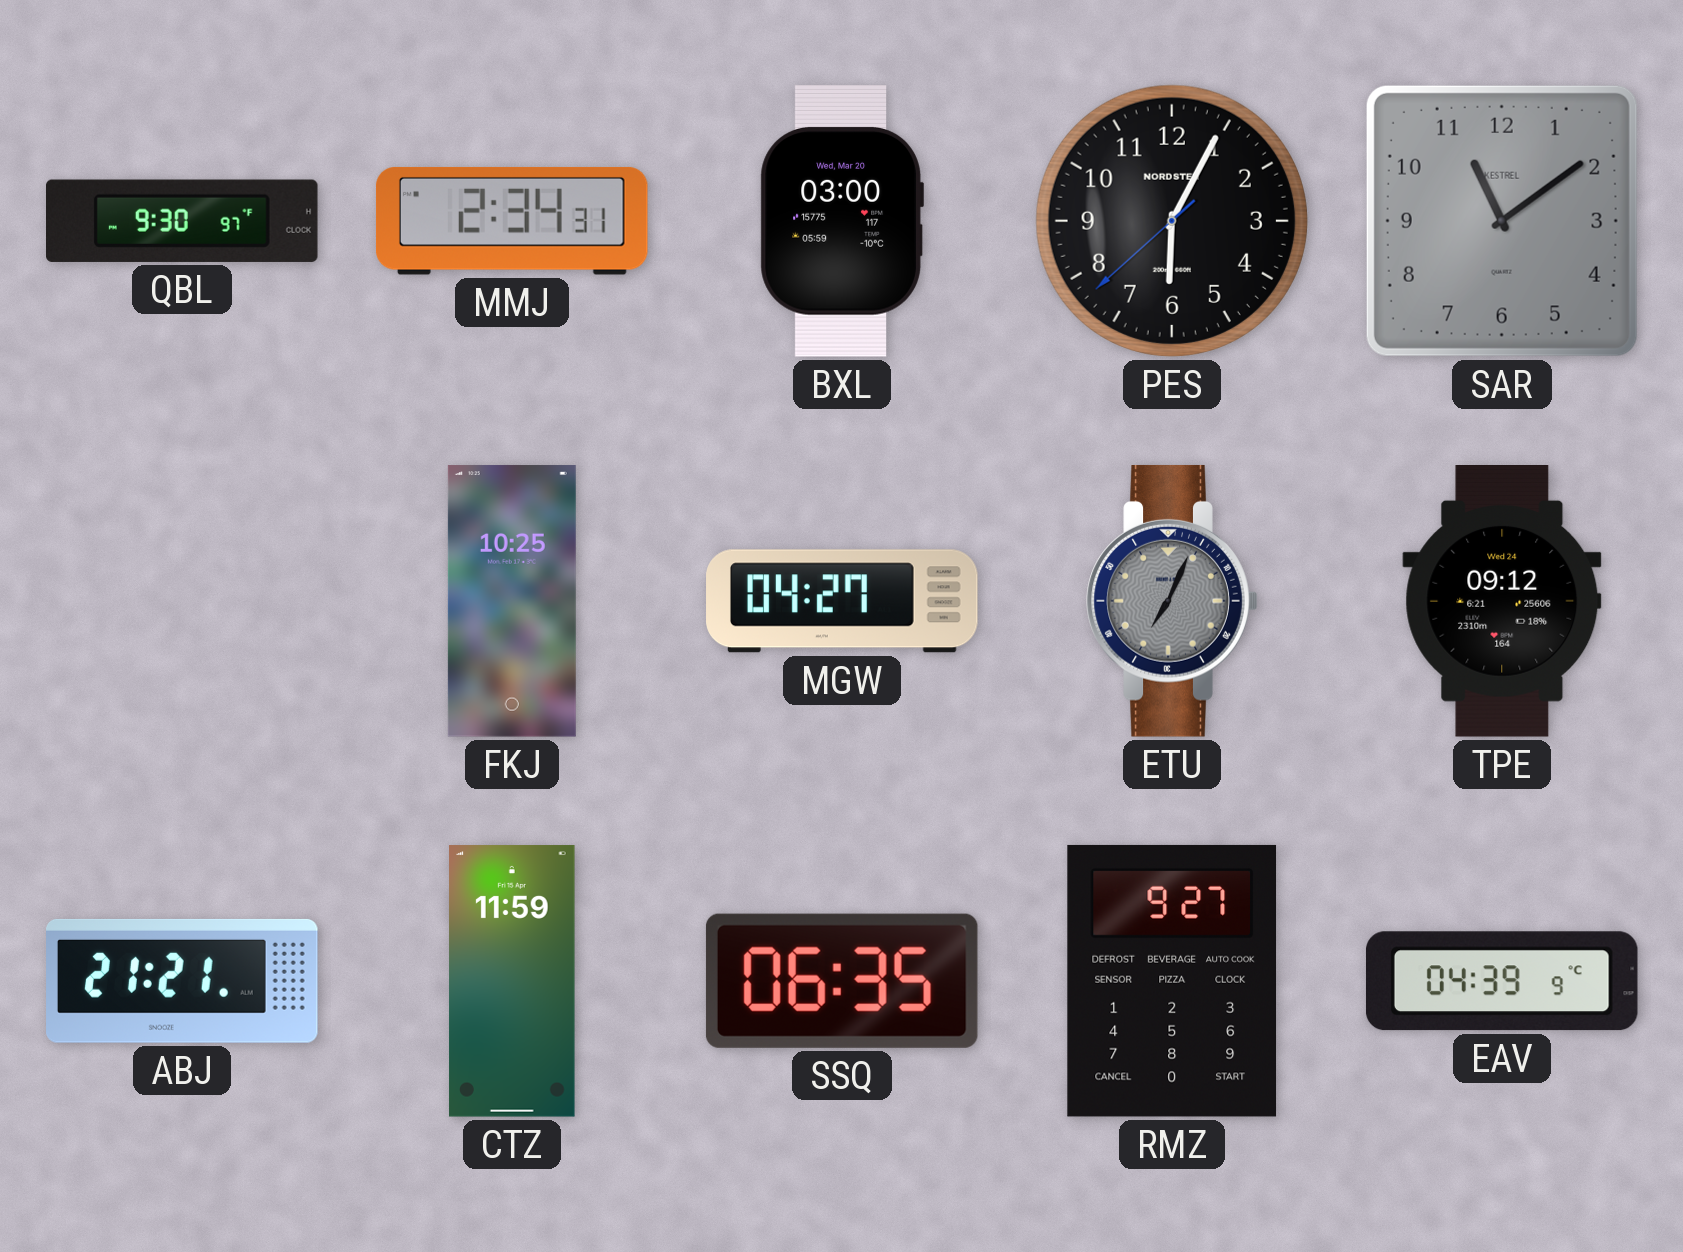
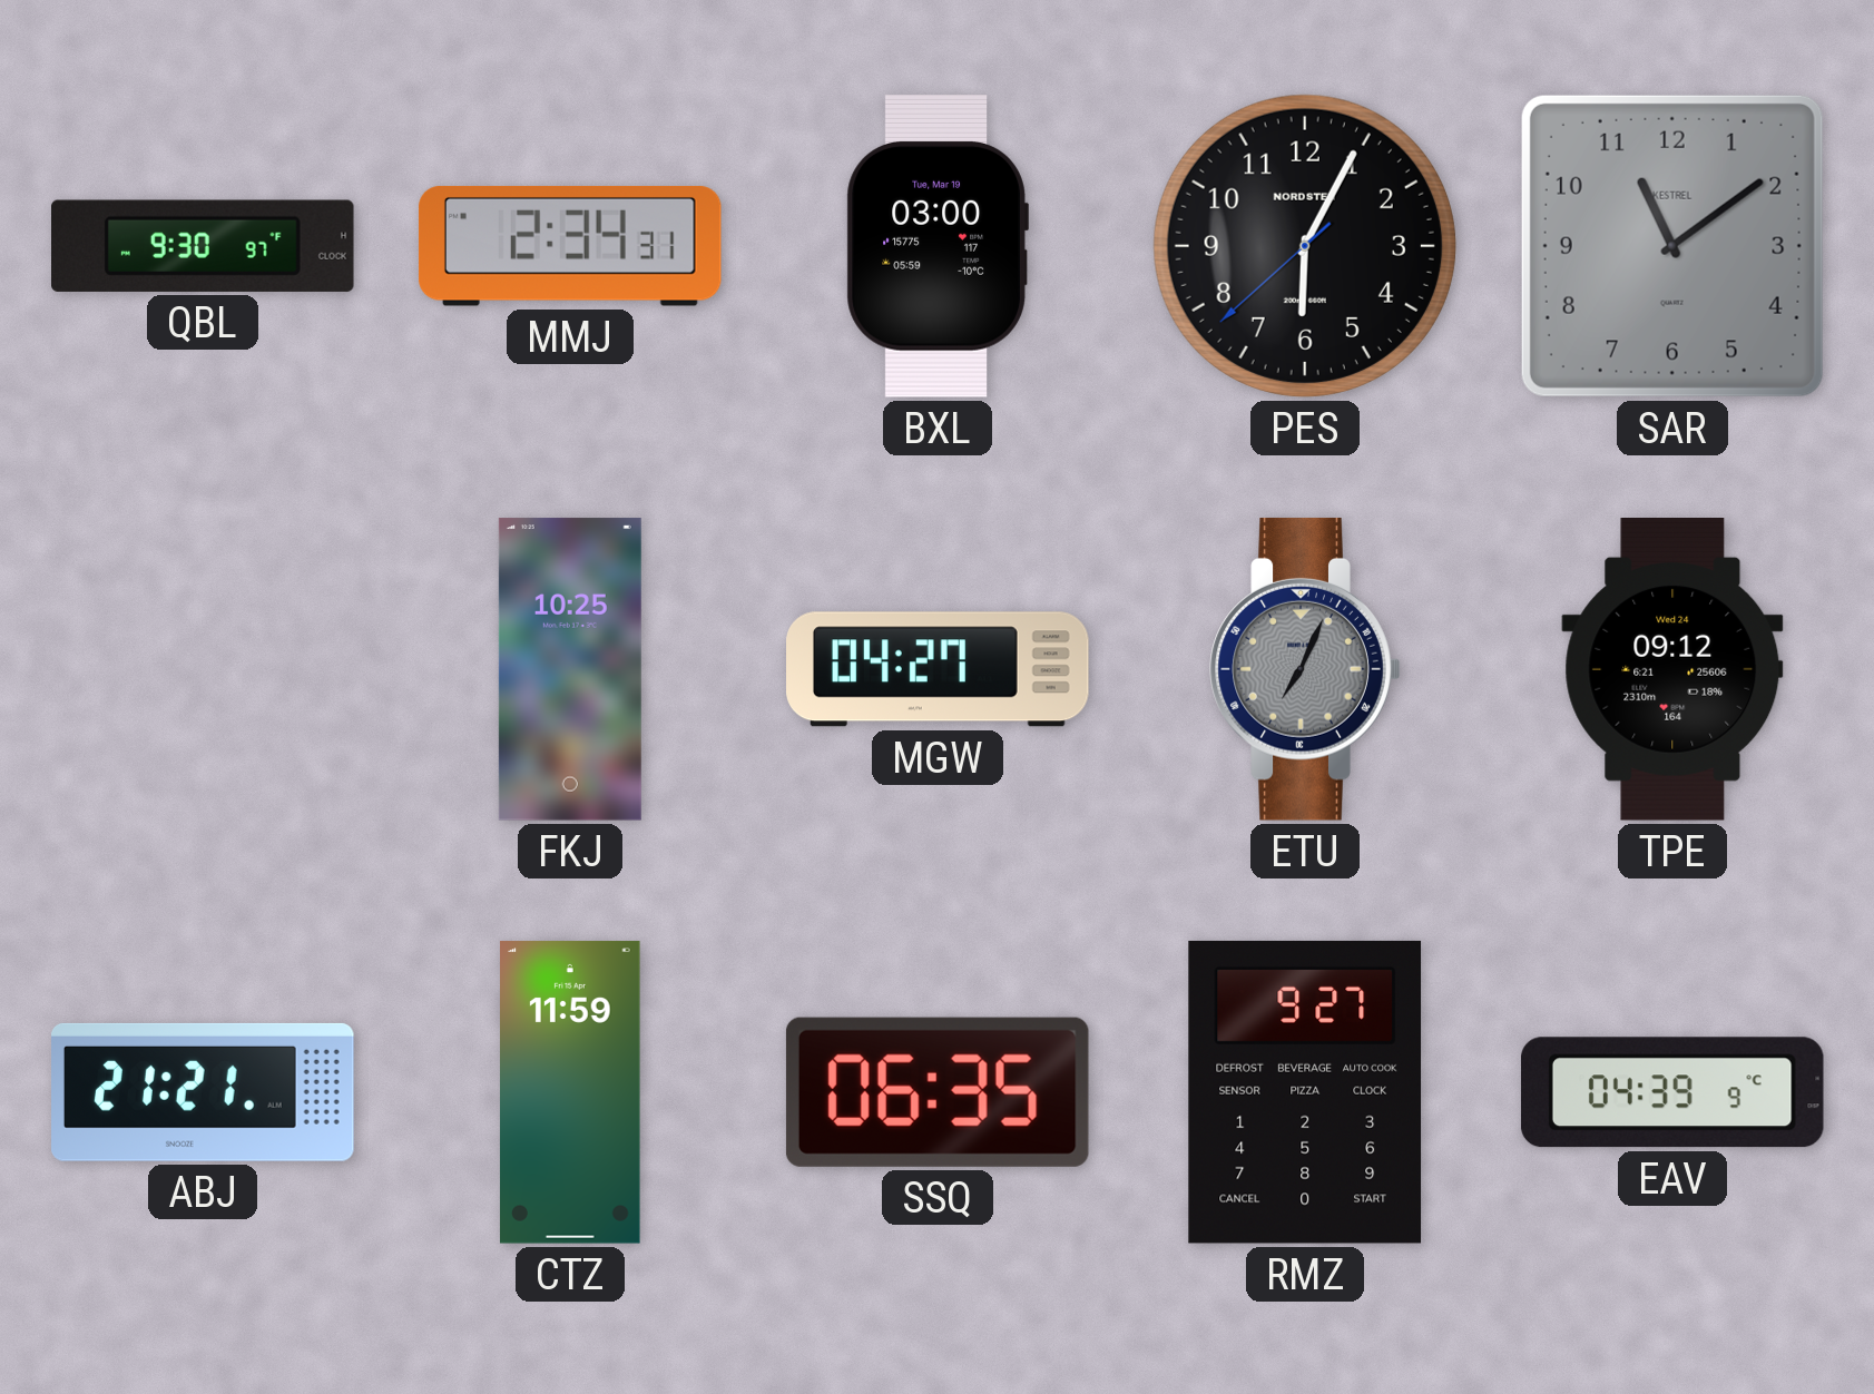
BXL date: Wed, Mar 20 -> Tue, Mar 19 (938, 247)
